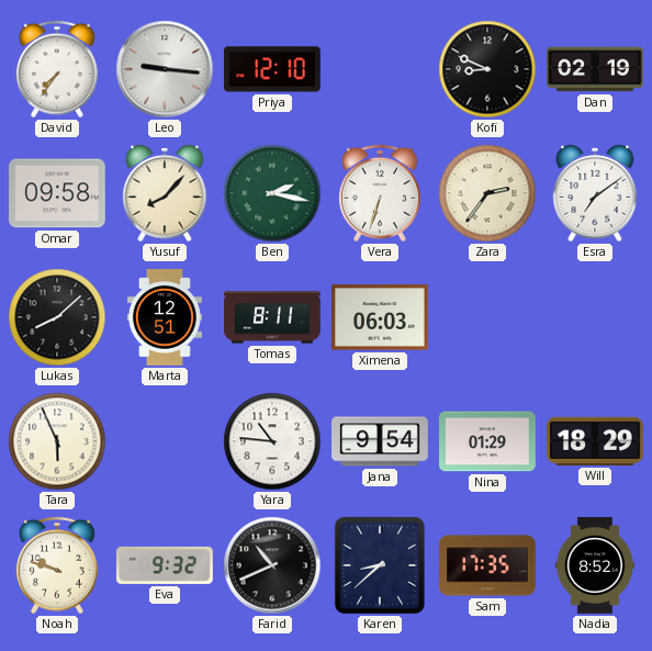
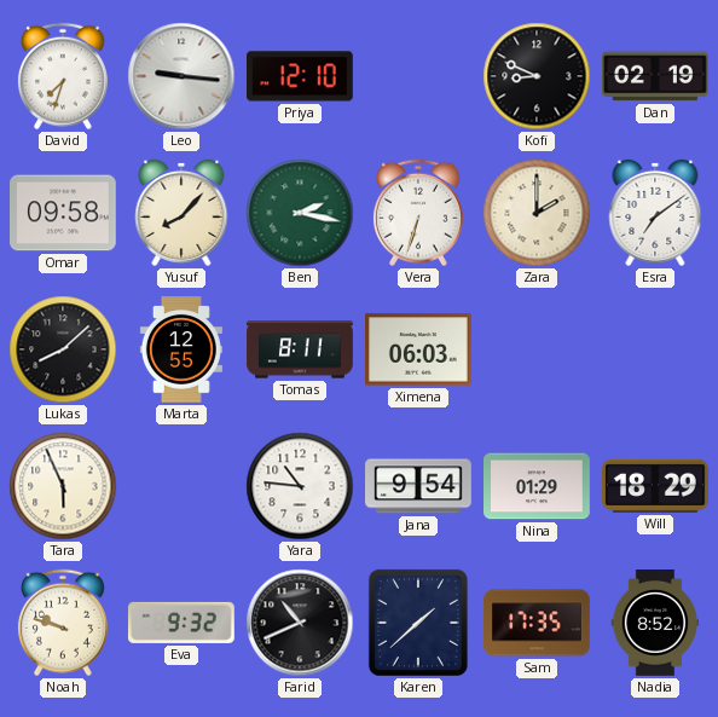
David: 7:36 -> 7:33 (63, 76)
Zara: 2:36 -> 2:00 (537, 213)
Marta: 12:51 -> 12:55 (181, 351)
Karen: 8:38 -> 1:38 (418, 623)
